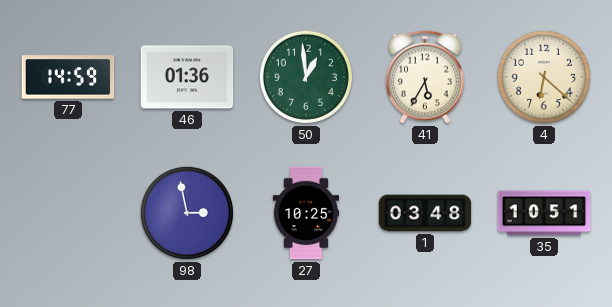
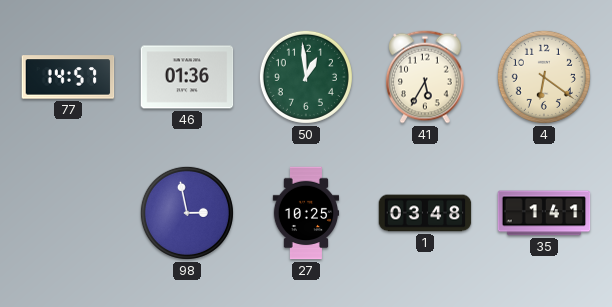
77: 14:59 -> 14:57 (68, 77)
4: 6:22 -> 6:21 (544, 77)
35: 10:51 -> 1:41 (544, 213)
